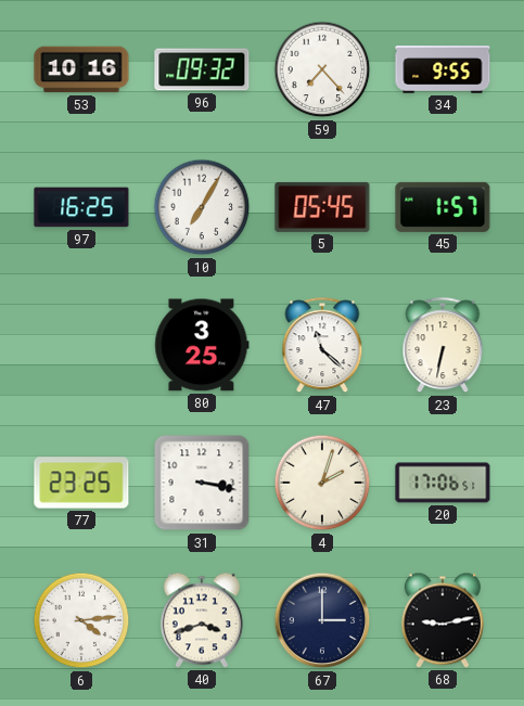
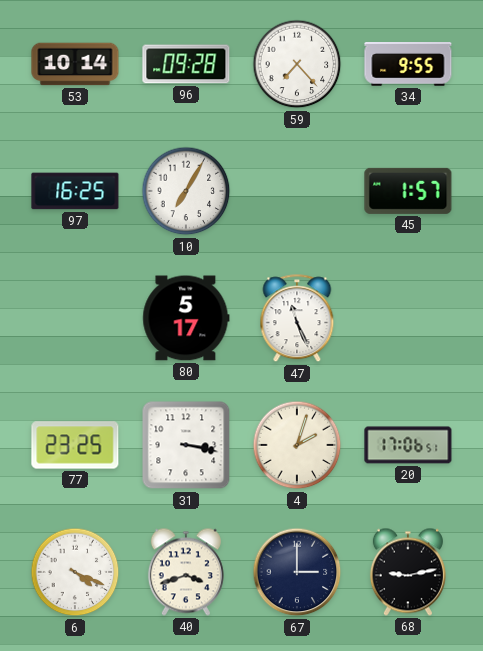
53: 10:16 -> 10:14 (75, 64)
96: 09:32 -> 09:28 (186, 64)
5: 05:45 -> none (322, 207)
80: 3:25 -> 5:17 (186, 318)
47: 11:22 -> 11:26 (297, 319)
23: 6:32 -> none (443, 346)
6: 4:14 -> 4:19 (75, 572)
